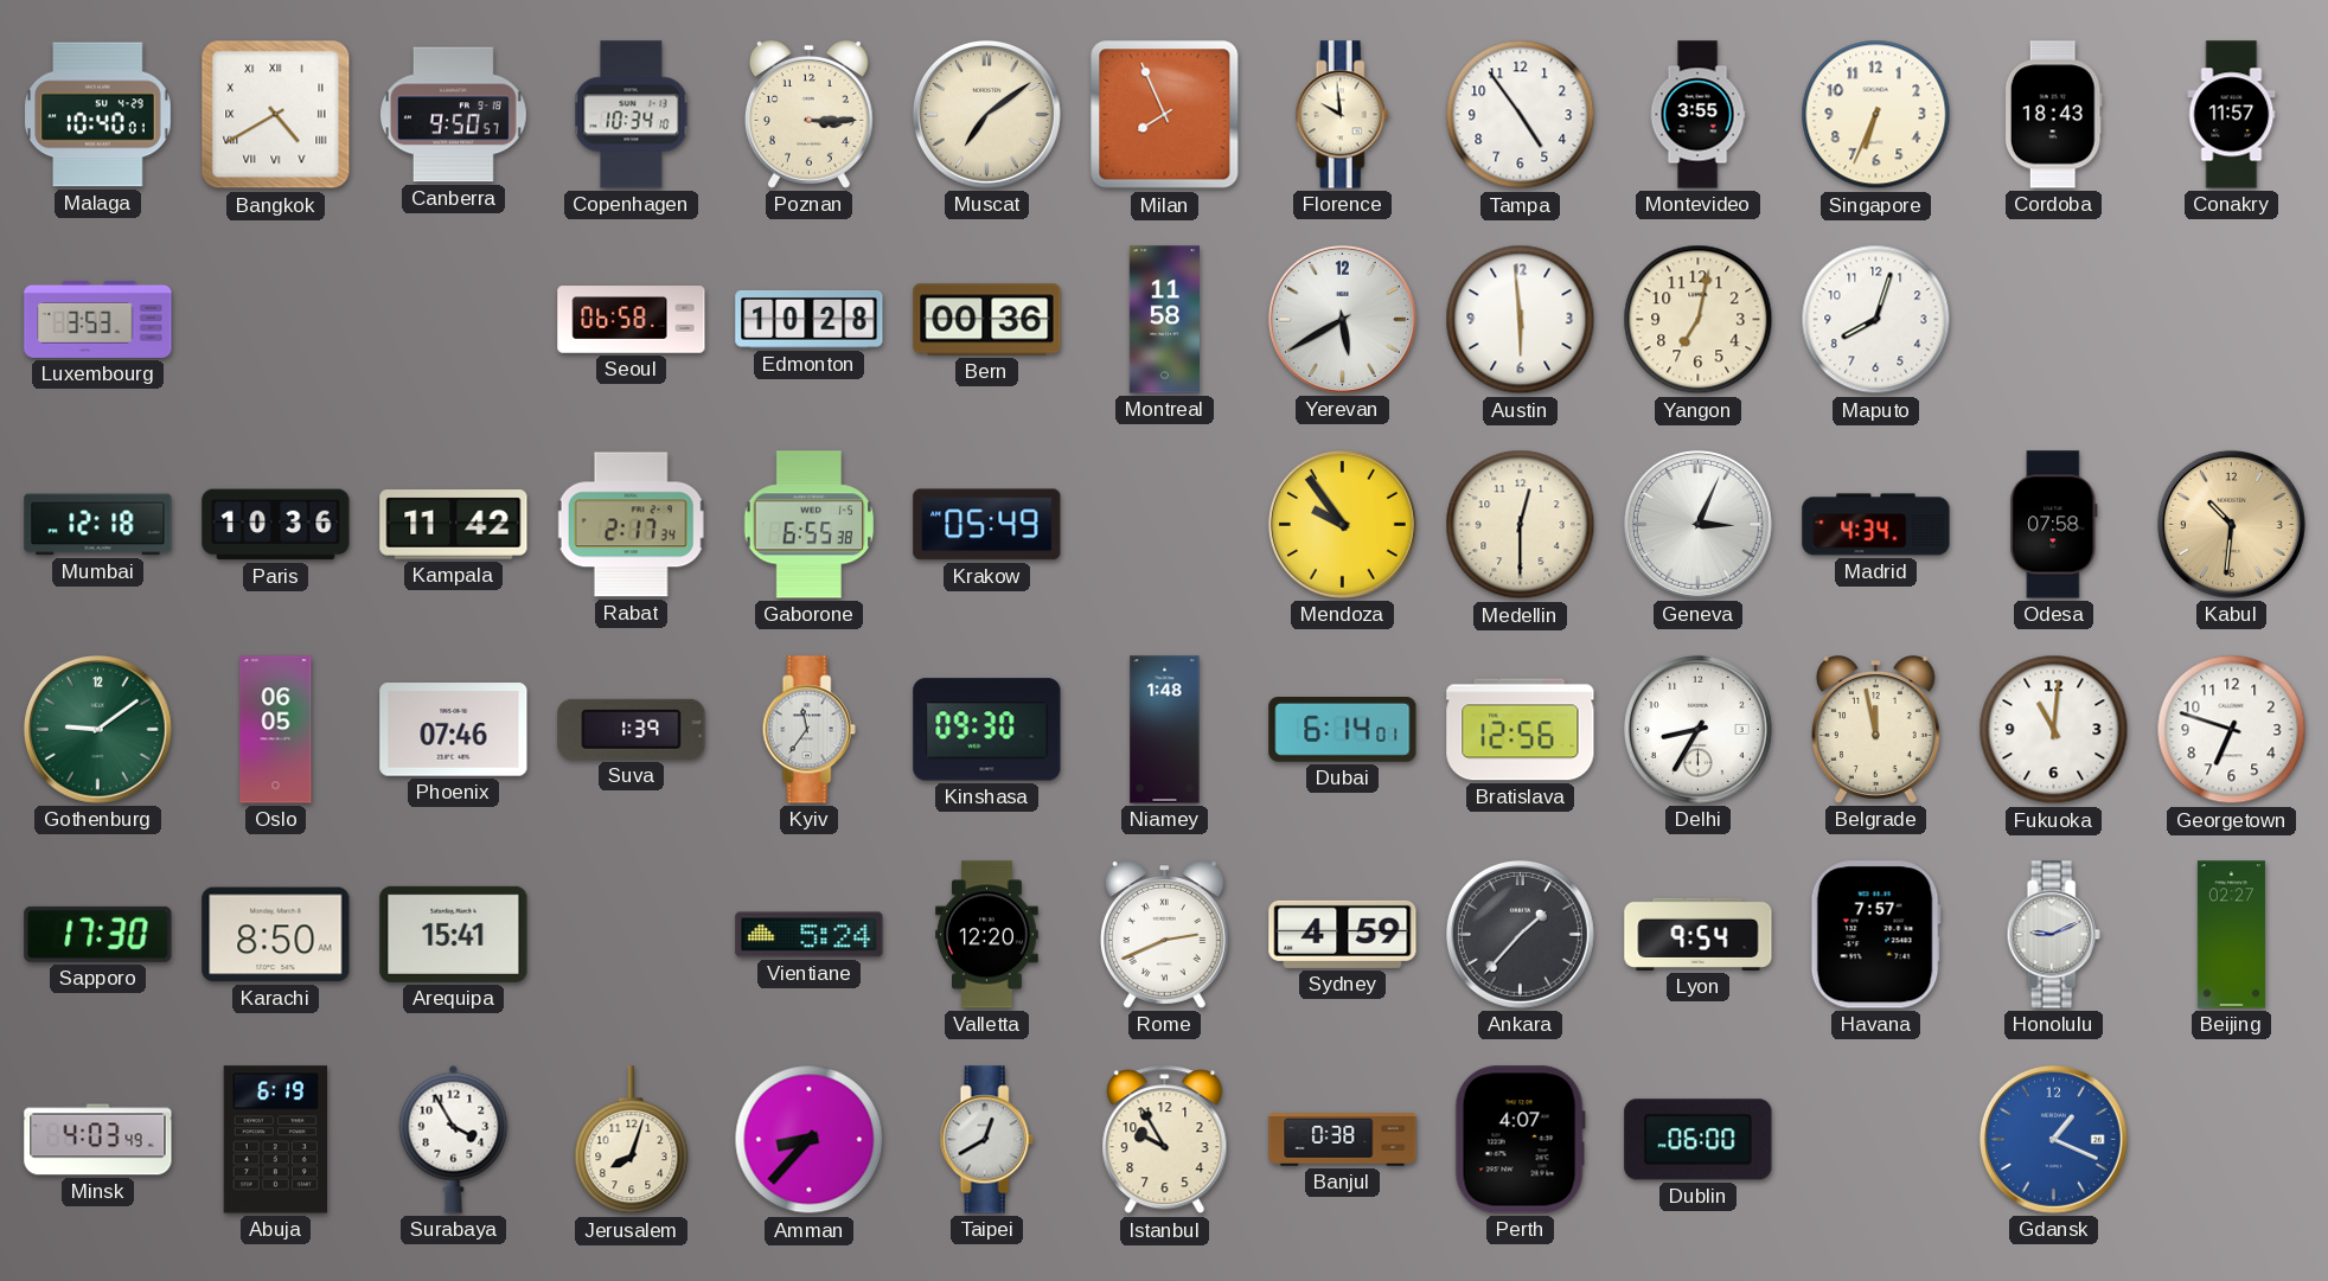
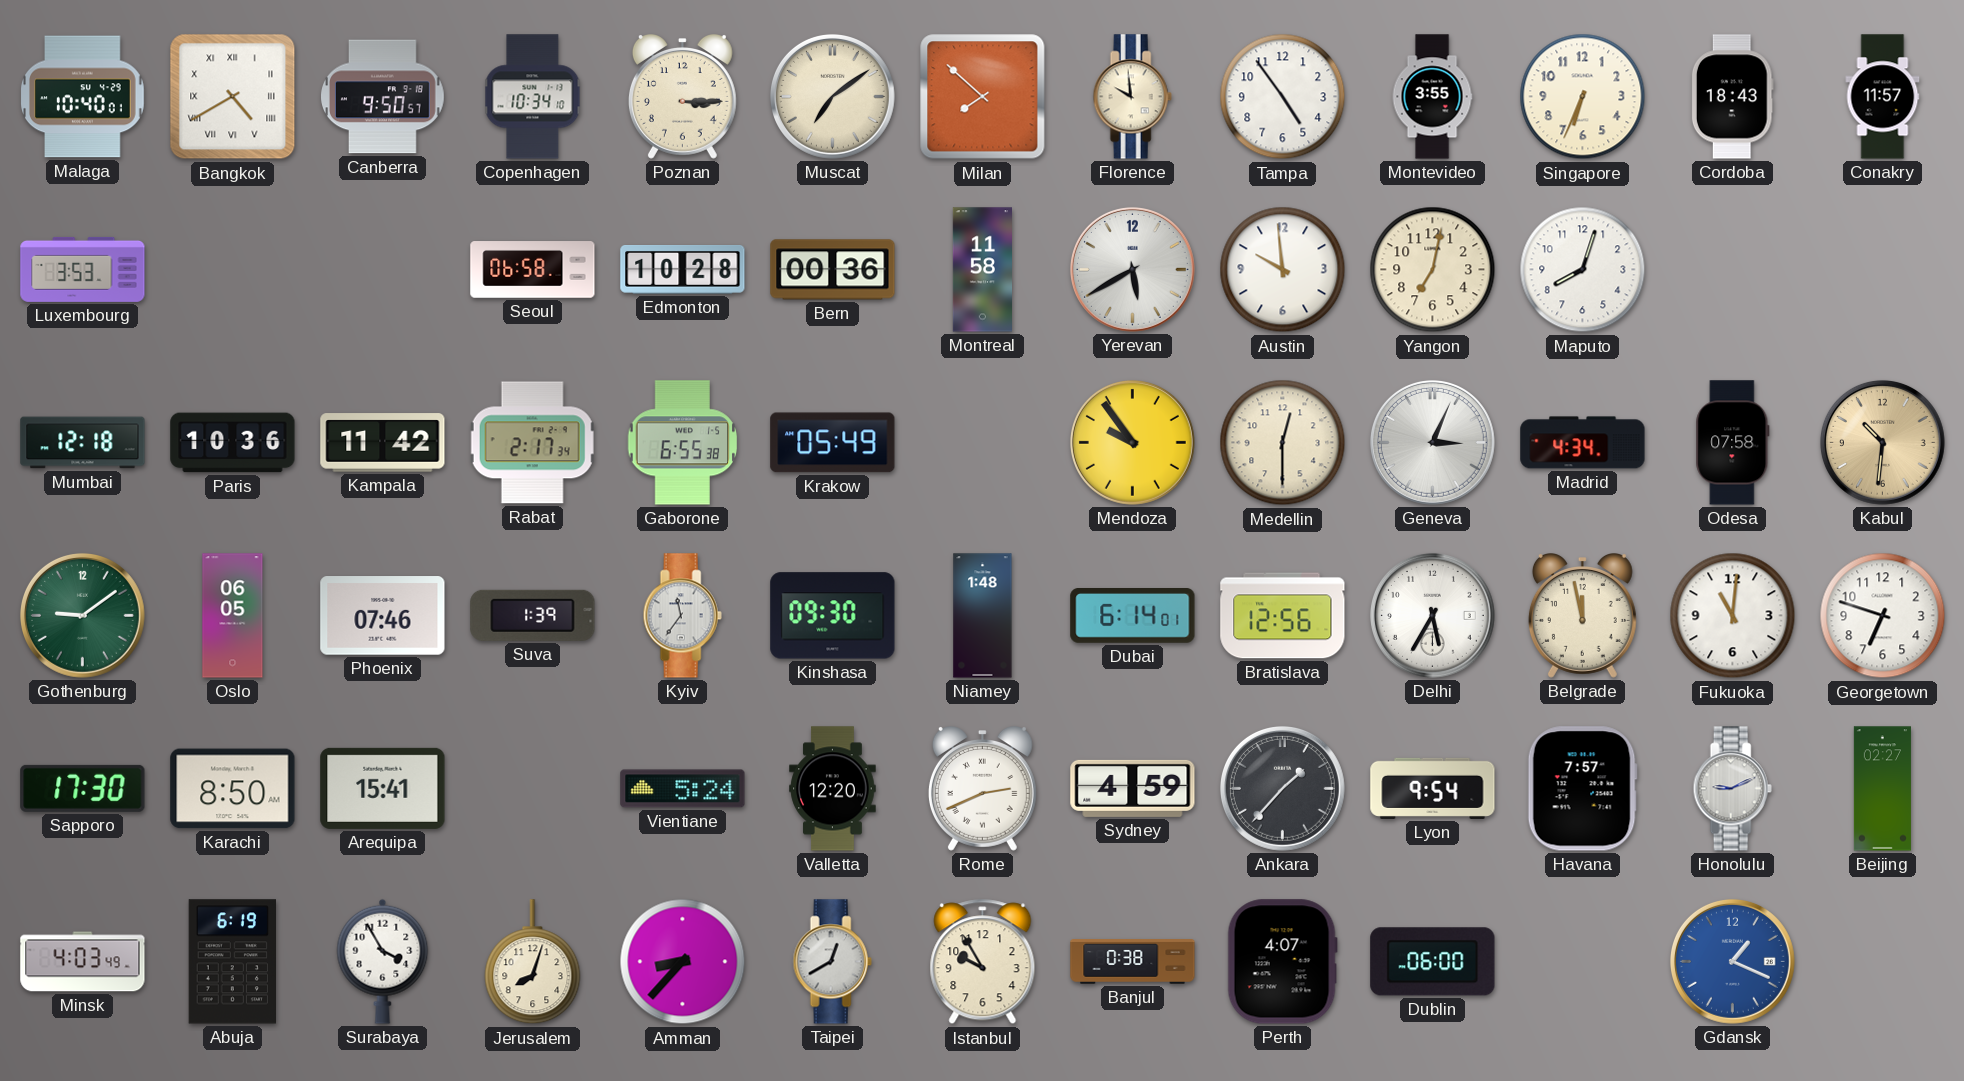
Milan: 7:56 -> 7:52 (983, 97)
Austin: 5:59 -> 9:59 (1283, 270)
Delhi: 8:35 -> 5:35 (1432, 615)
